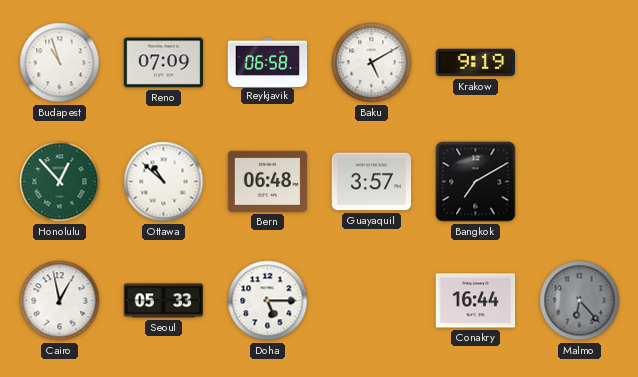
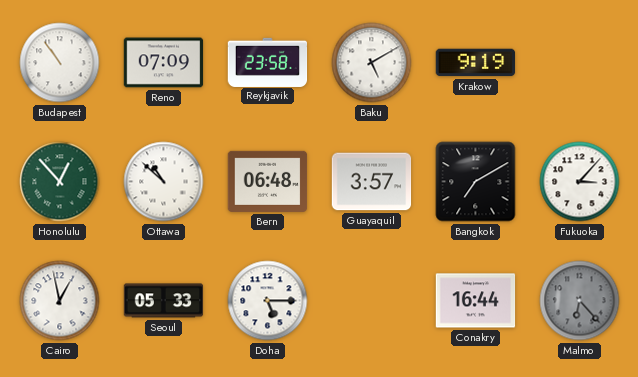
Budapest: 10:57 -> 10:54 (60, 63)
Reykjavik: 06:58 -> 23:58 (268, 62)
Fukuoka: none -> 3:07 (580, 182)
